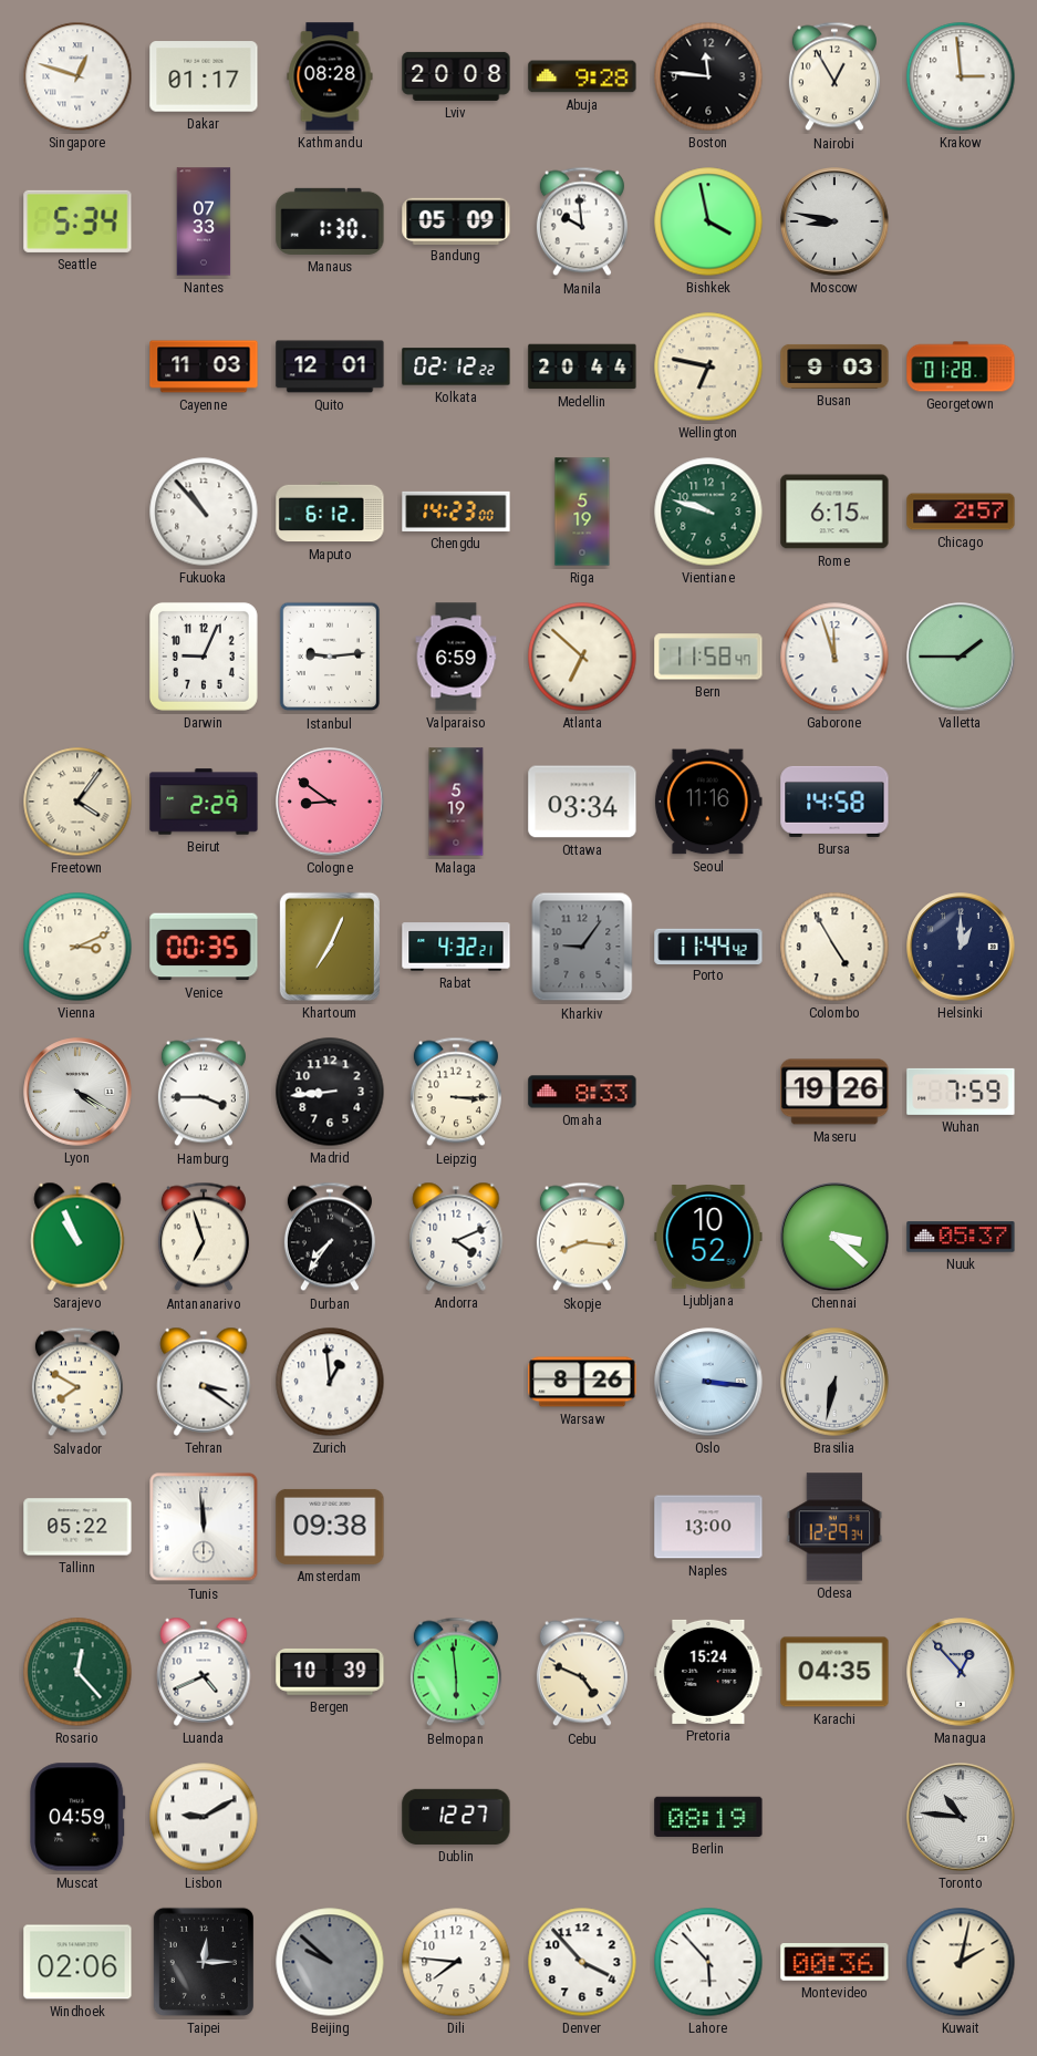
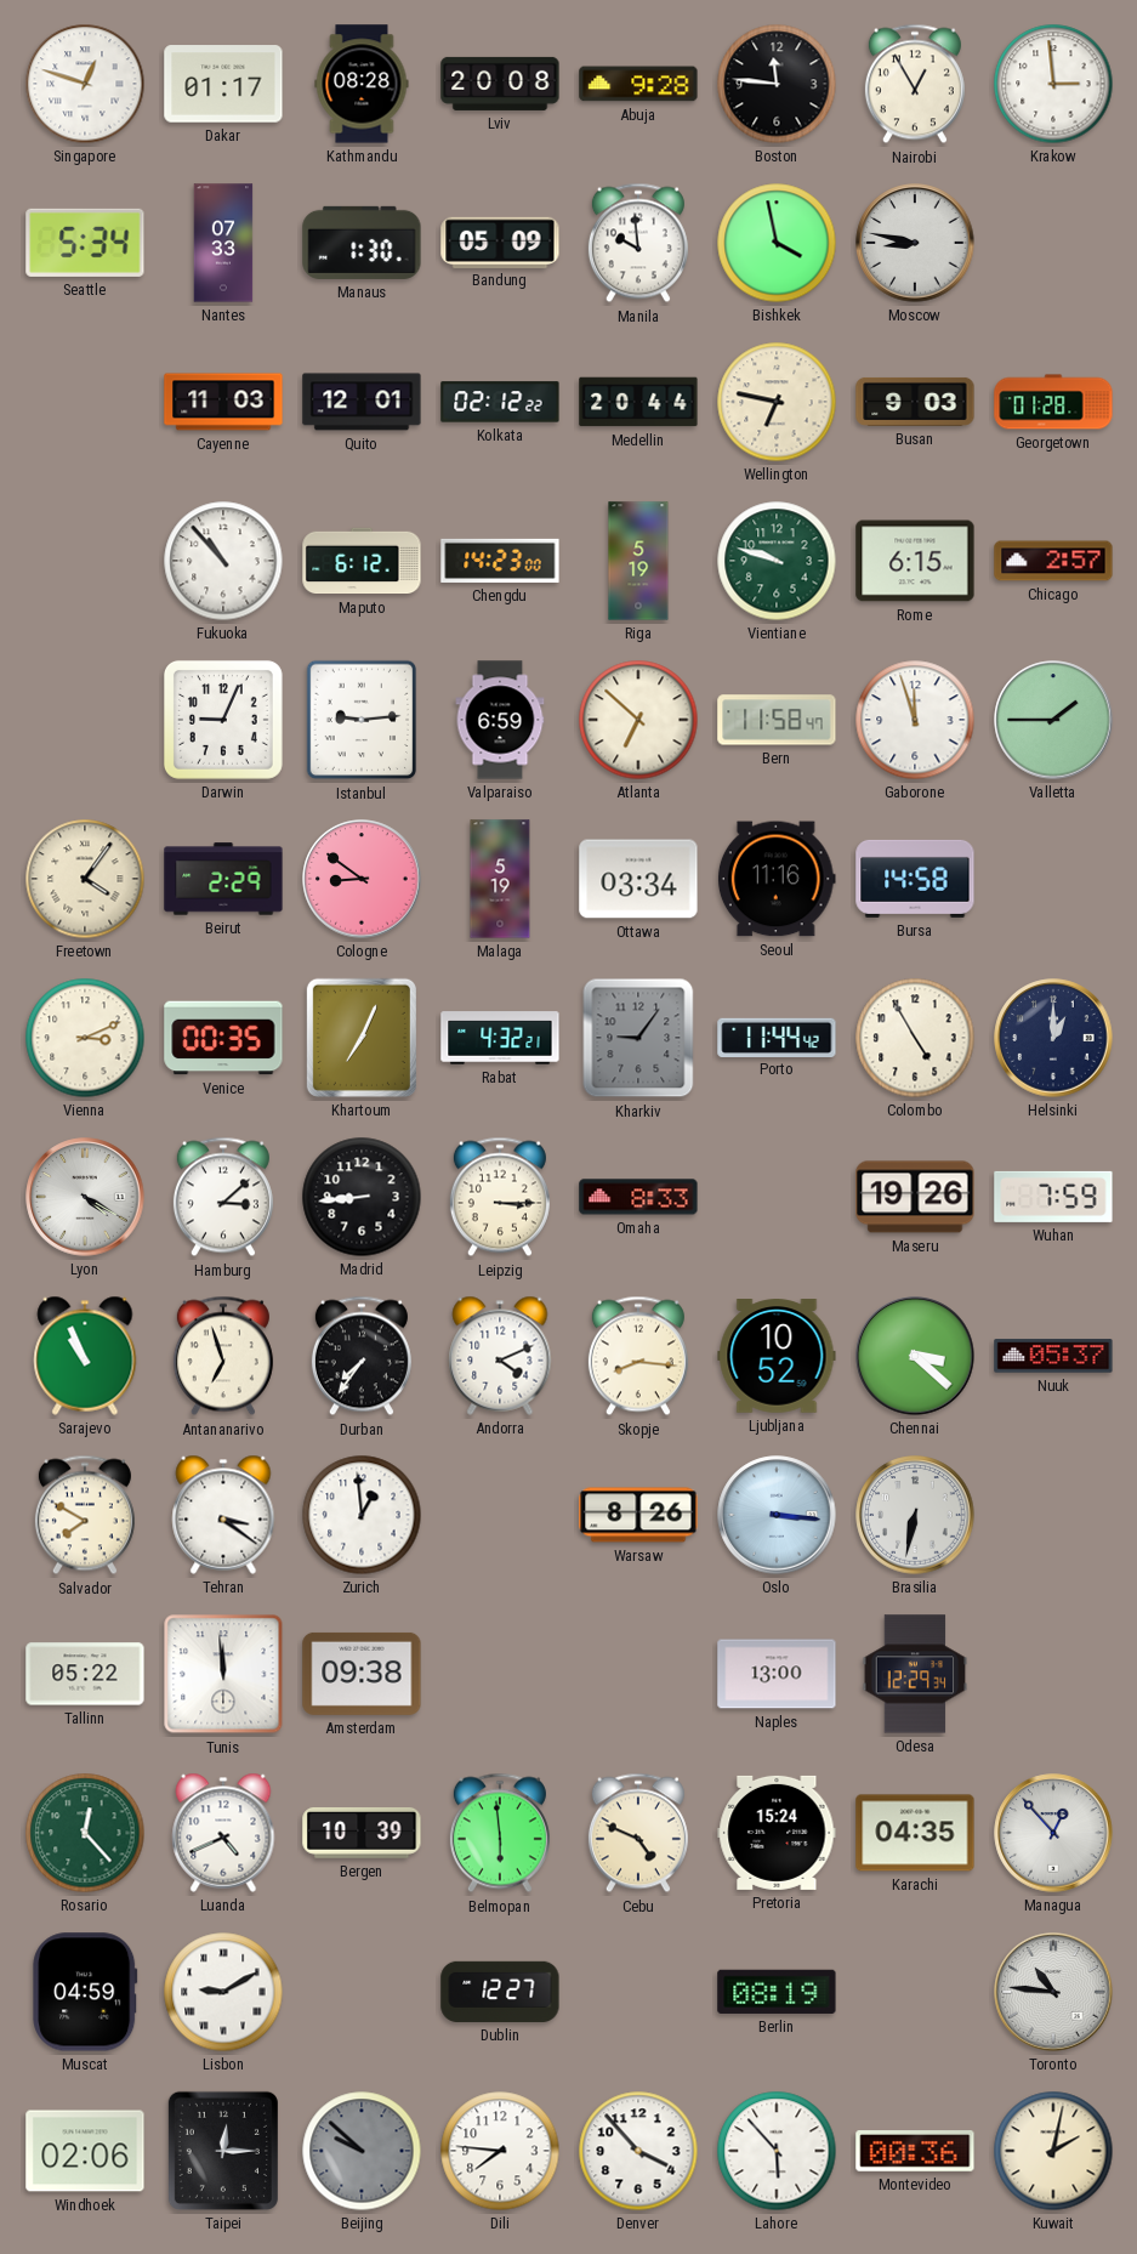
Hamburg: 3:45 -> 3:08 (223, 1197)
